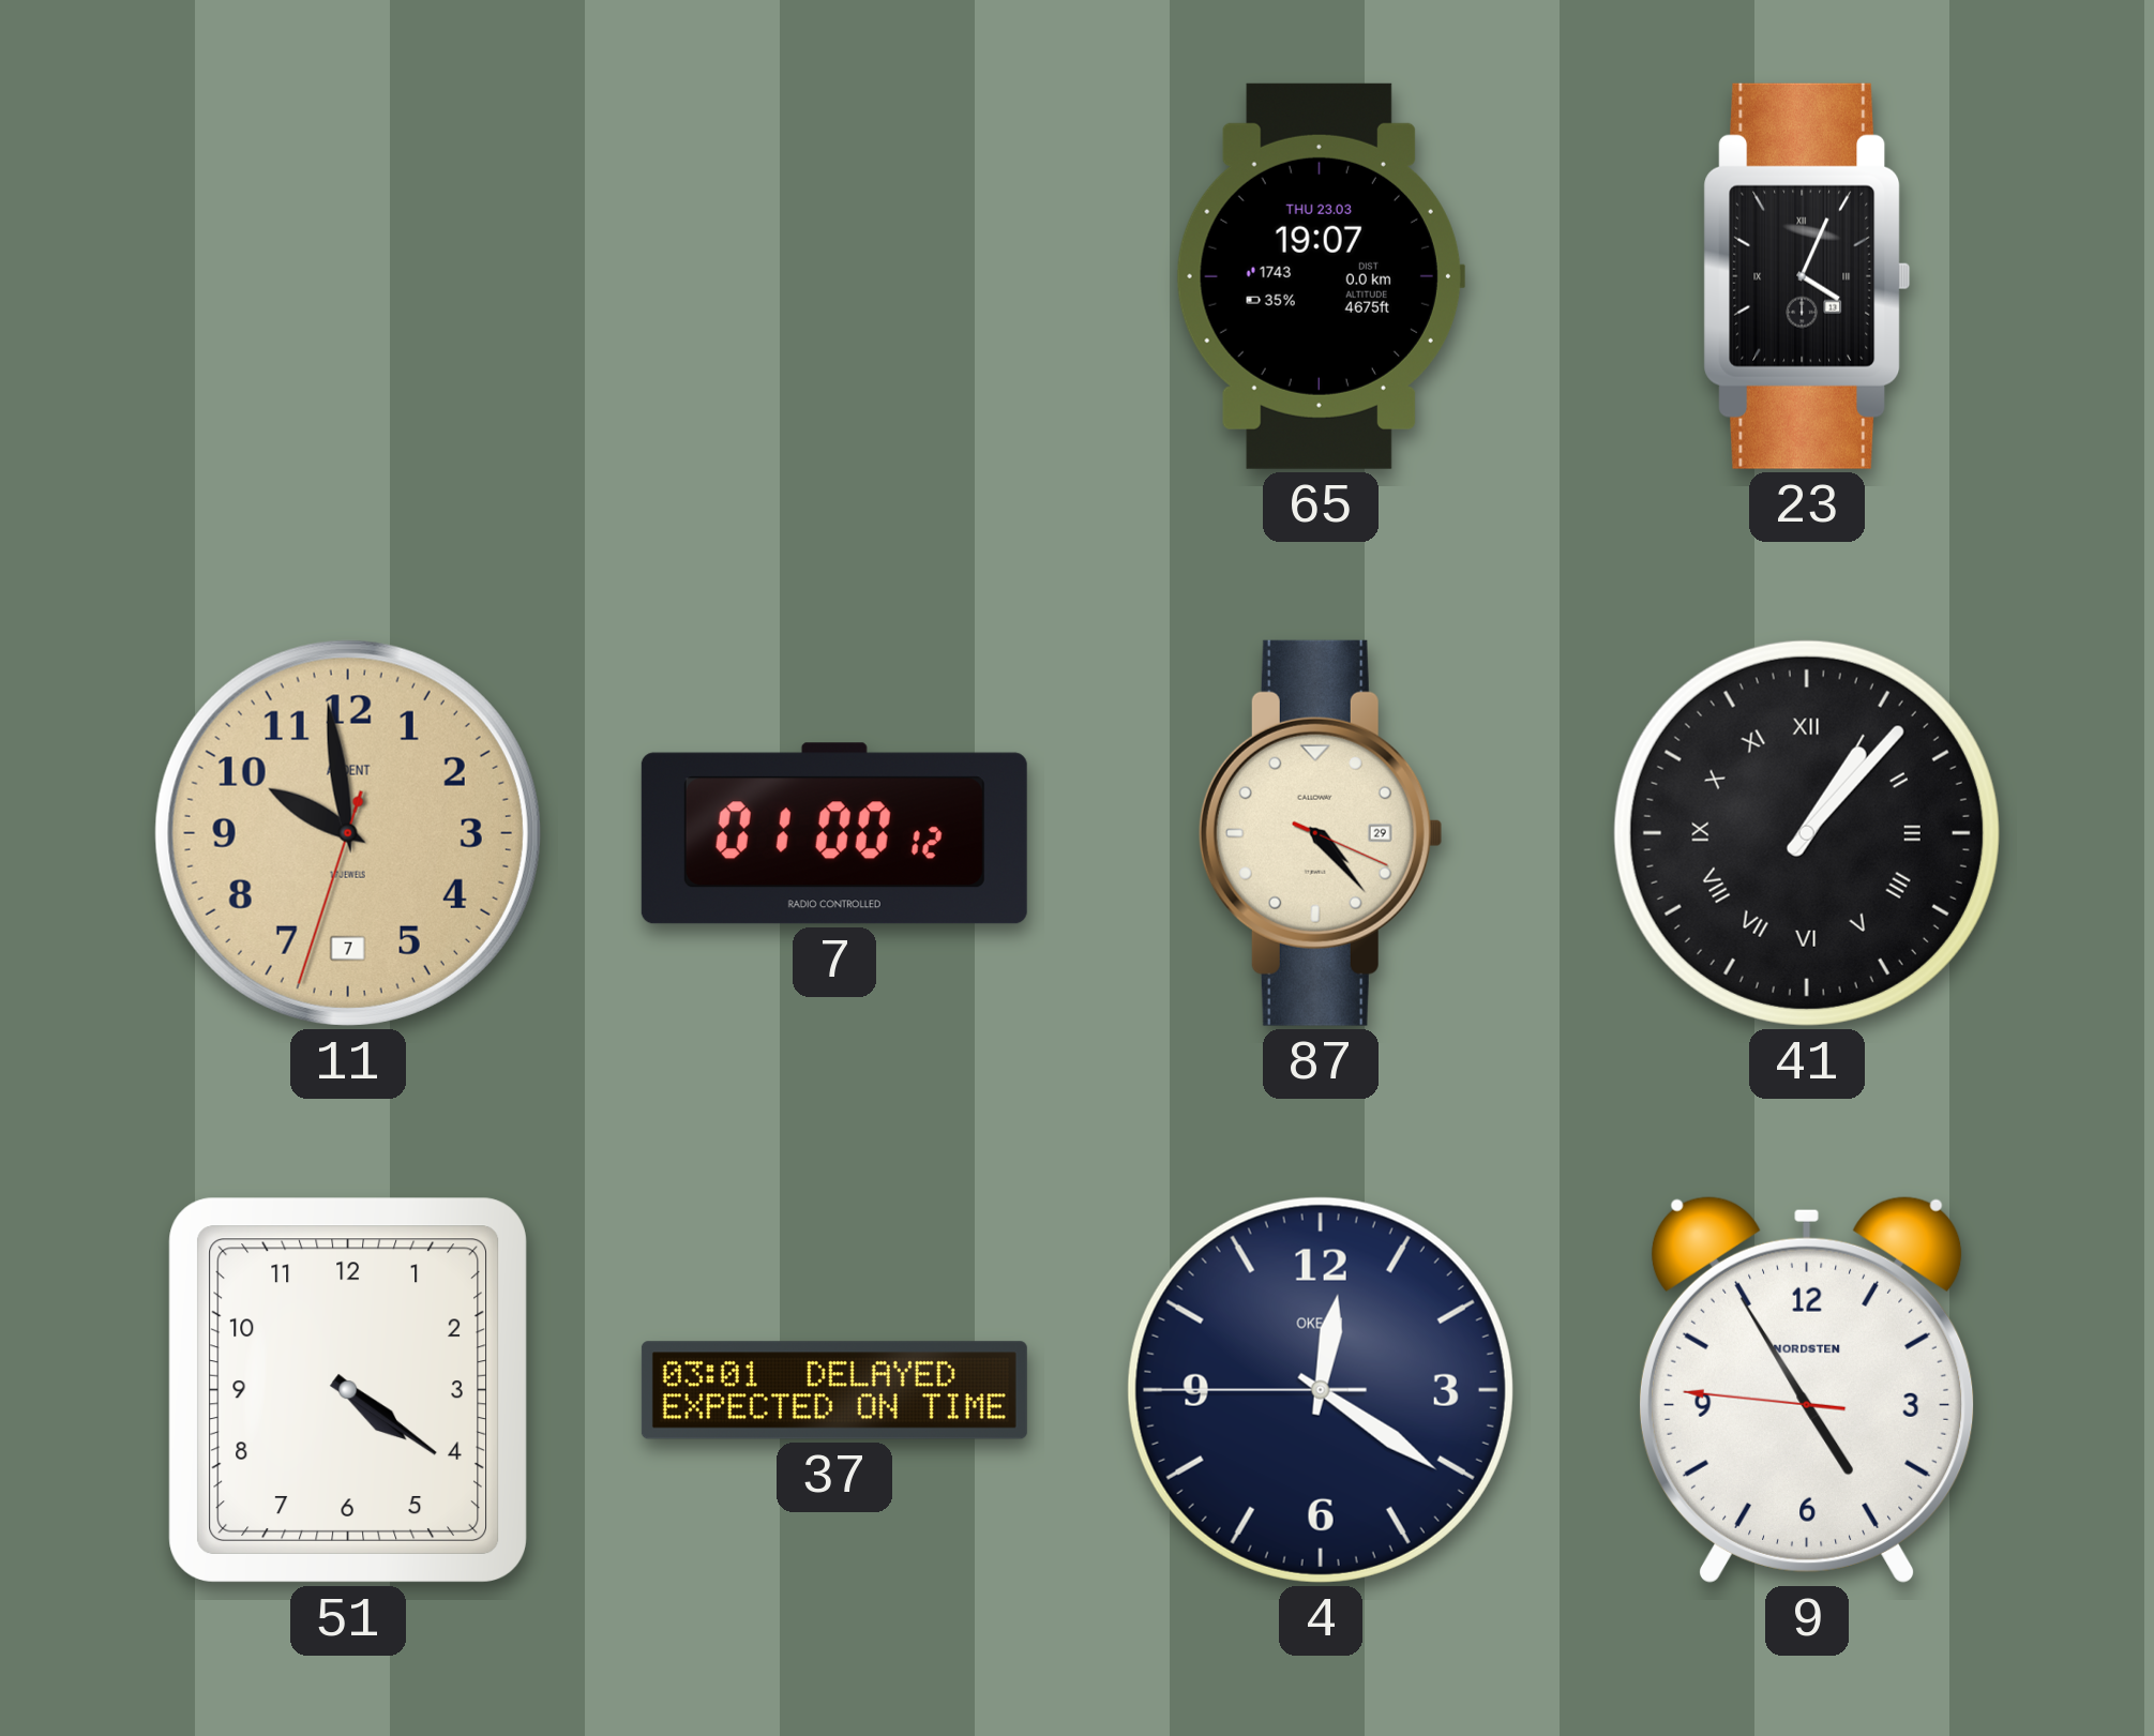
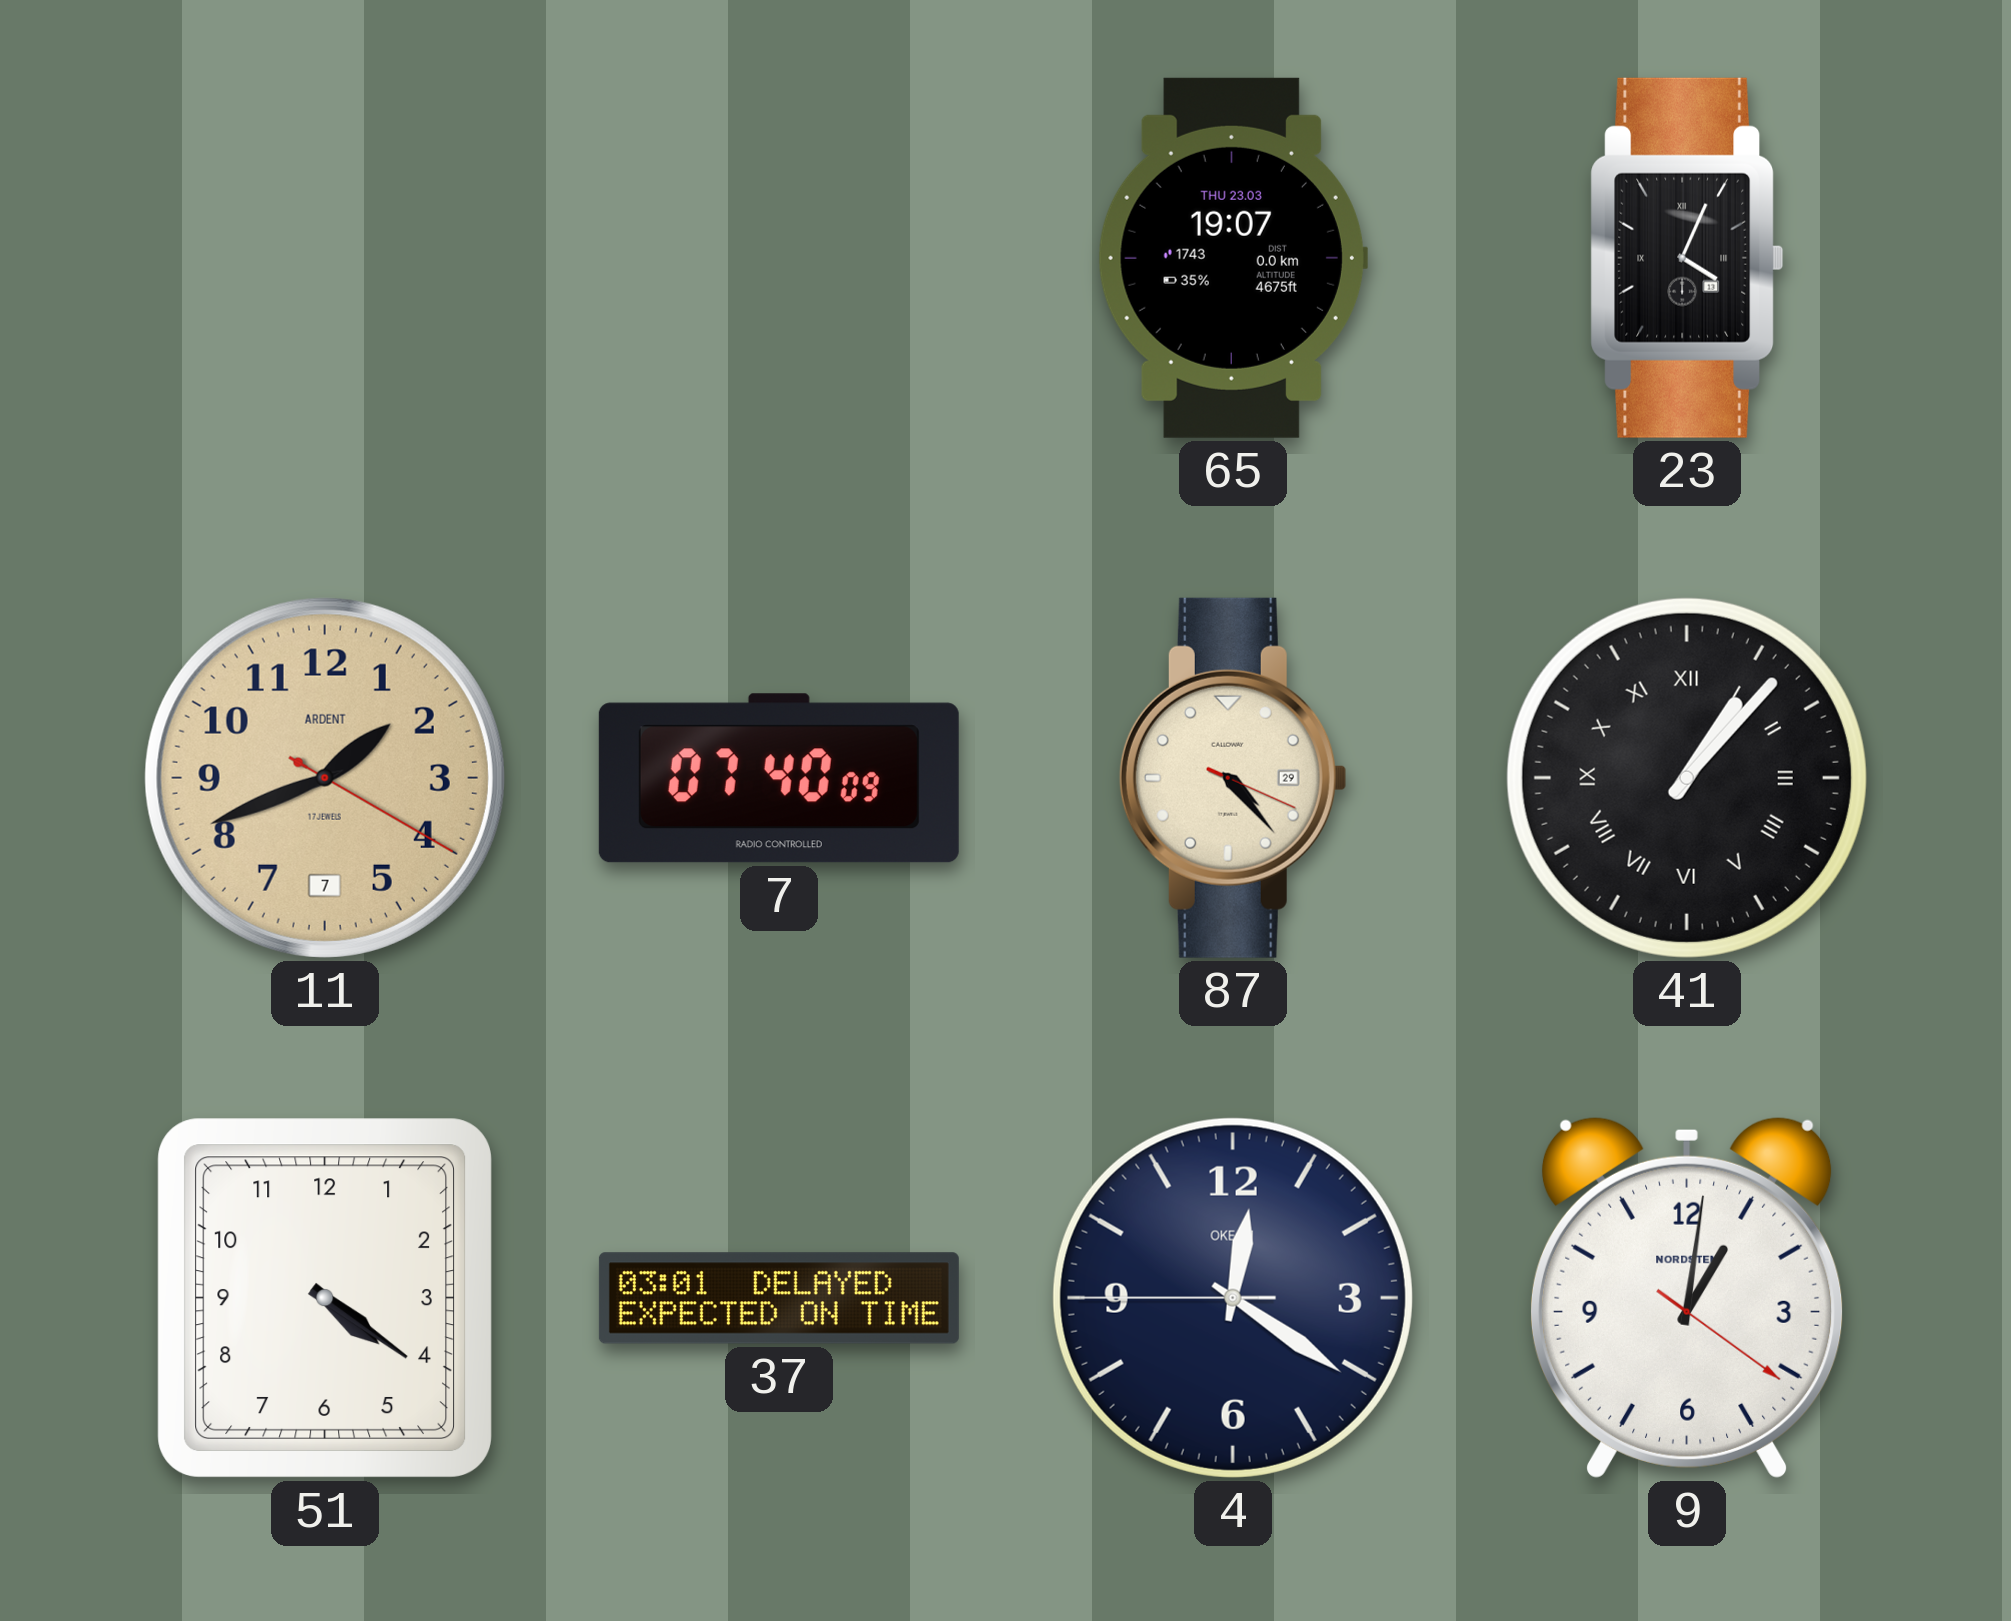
11: 9:58 -> 1:41 (325, 778)
7: 01:00 -> 07:40 (779, 778)
9: 4:54 -> 1:01 (1687, 1297)
